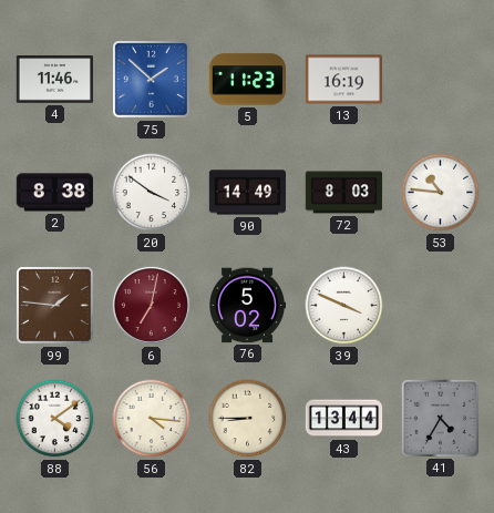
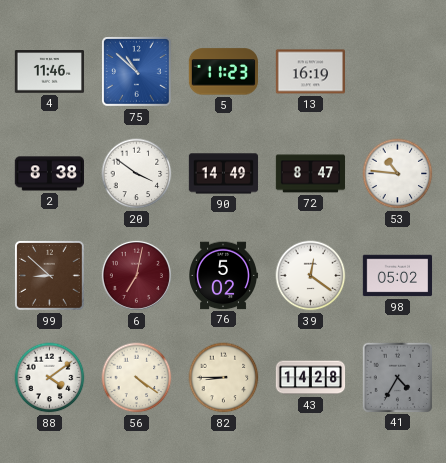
75: 1:52 -> 10:52 (137, 72)
72: 8:03 -> 8:47 (311, 174)
99: 1:46 -> 8:52 (50, 276)
39: 3:49 -> 12:21 (311, 276)
98: none -> 05:02 (398, 276)
56: 4:16 -> 4:21 (137, 378)
43: 13:44 -> 14:28 (311, 378)
